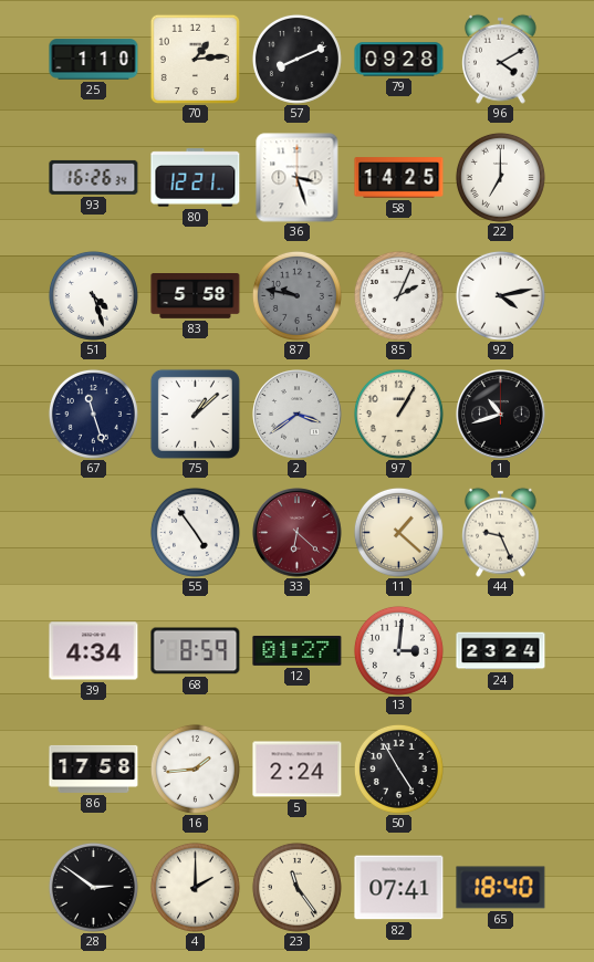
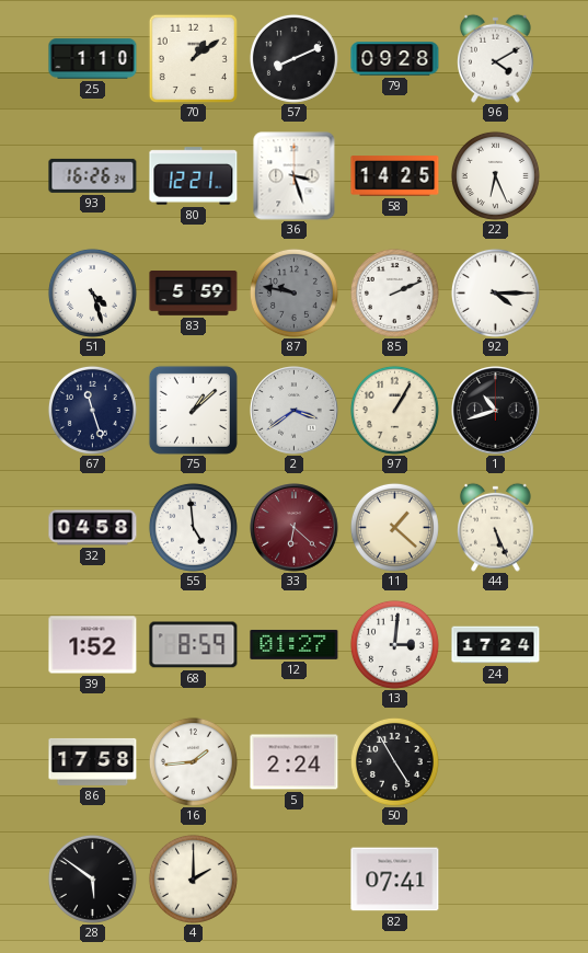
70: 1:14 -> 1:09 (193, 58)
22: 7:00 -> 6:26 (495, 175)
83: 5:58 -> 5:59 (194, 294)
85: 2:04 -> 2:11 (394, 292)
92: 4:13 -> 4:15 (495, 292)
32: none -> 04:58 (93, 528)
55: 4:54 -> 4:59 (193, 527)
44: 9:26 -> 5:26 (496, 527)
39: 4:34 -> 1:52 (93, 645)
24: 23:24 -> 17:24 (496, 645)
28: 2:51 -> 5:51 (92, 879)
23: 11:24 -> none (296, 887)
65: 18:40 -> none (501, 888)
